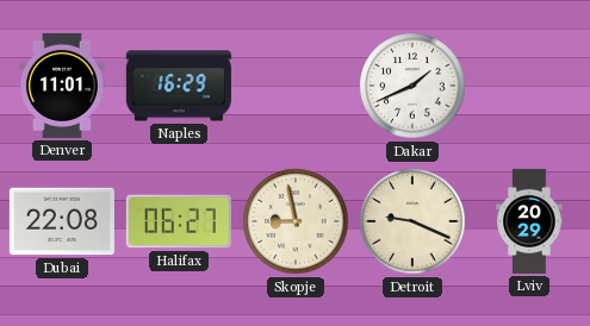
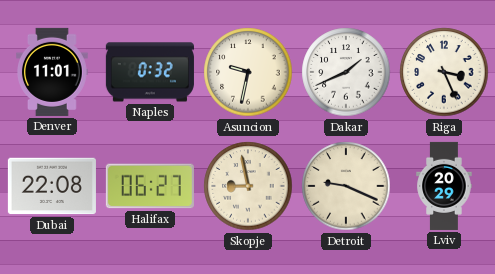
Naples: 16:29 -> 0:32 (150, 72)
Asuncion: none -> 9:32 (248, 72)
Riga: none -> 3:26 (444, 72)
